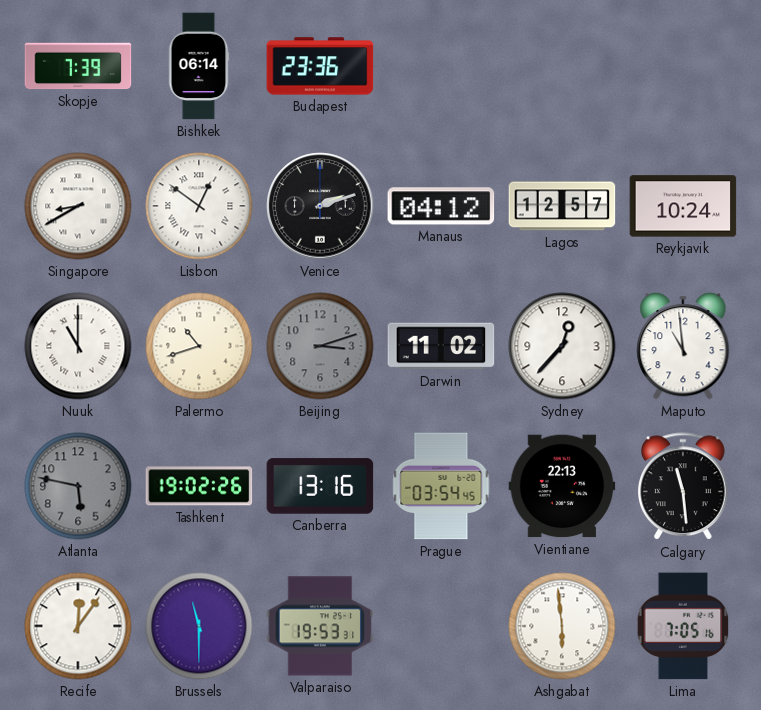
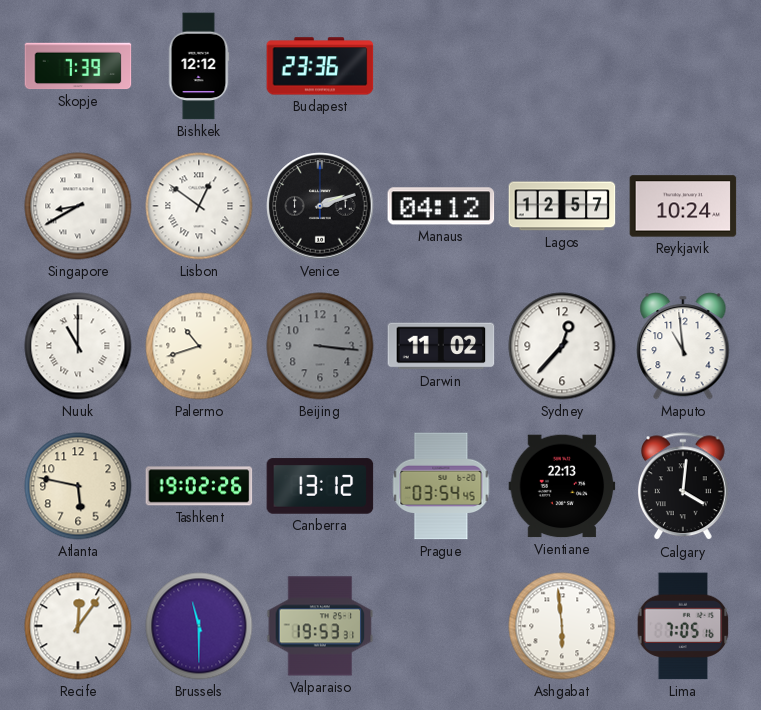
Bishkek: 06:14 -> 12:12 (199, 66)
Beijing: 3:12 -> 3:16 (320, 346)
Atlanta dial: grey -> cream (78, 486)
Canberra: 13:16 -> 13:12 (320, 486)
Calgary: 11:29 -> 4:01 (684, 487)
